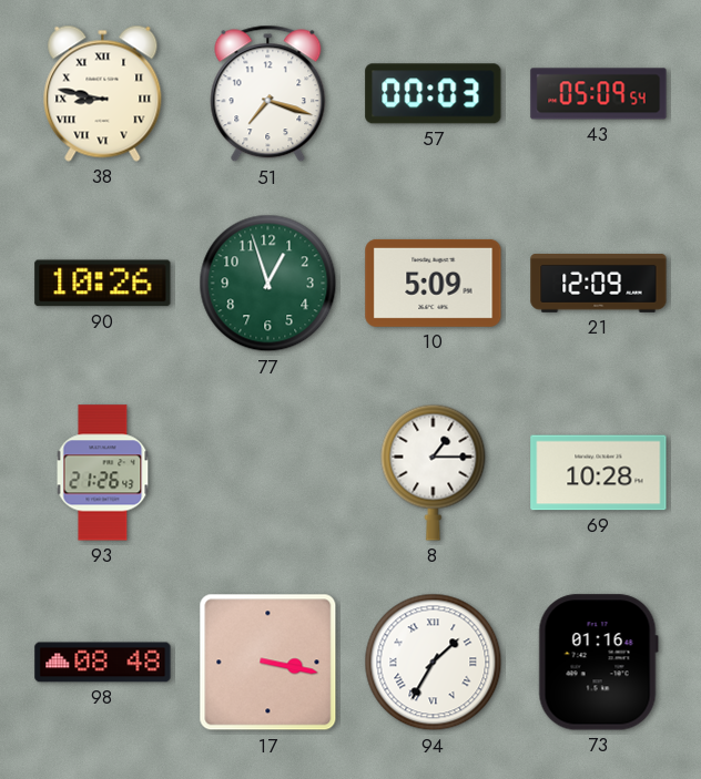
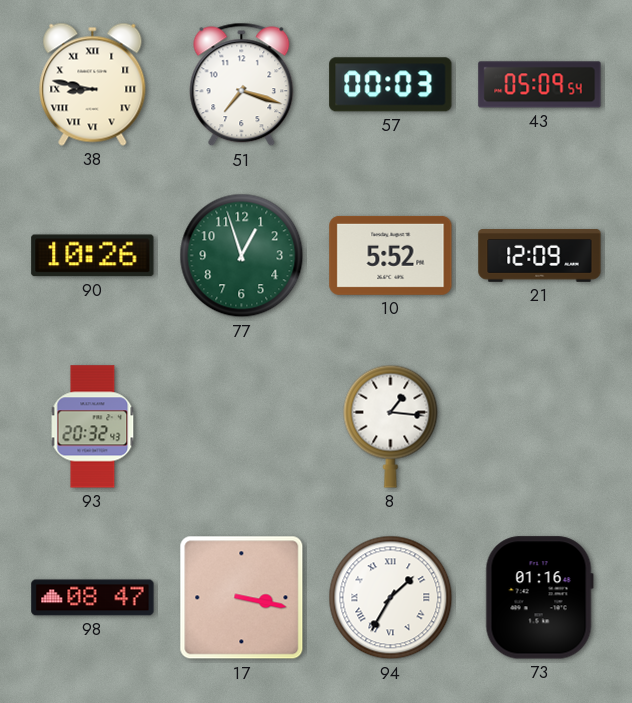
10: 5:09 -> 5:52 (391, 255)
93: 21:26 -> 20:32 (93, 427)
8: 1:15 -> 1:16 (391, 426)
69: 10:28 -> none (599, 473)
98: 08:48 -> 08:47 (93, 598)
